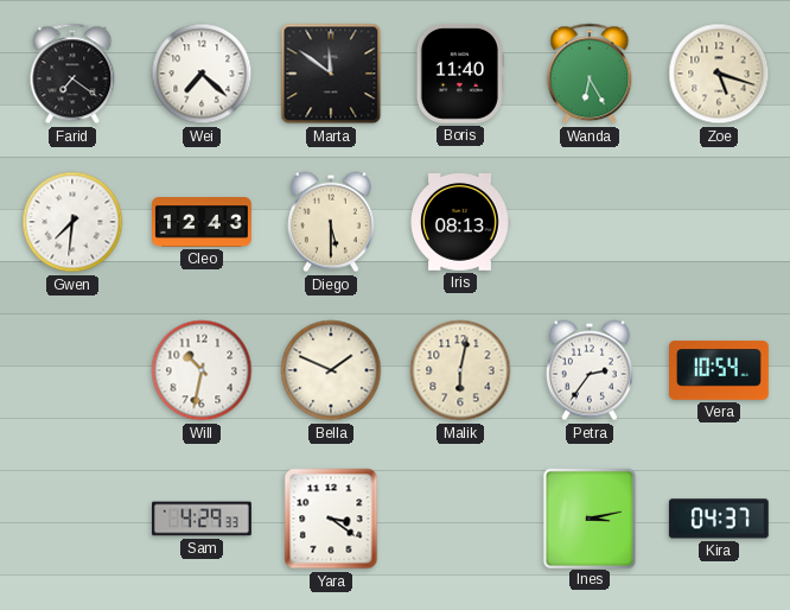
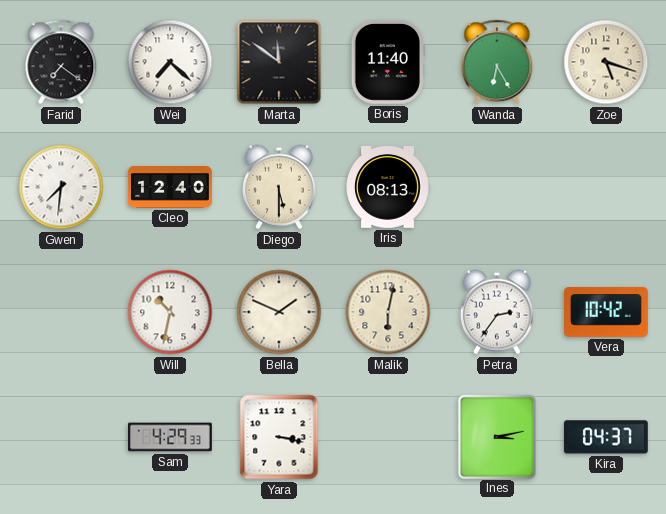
Cleo: 12:43 -> 12:40 (171, 187)
Vera: 10:54 -> 10:42 (607, 312)
Yara: 3:21 -> 3:17 (279, 437)
